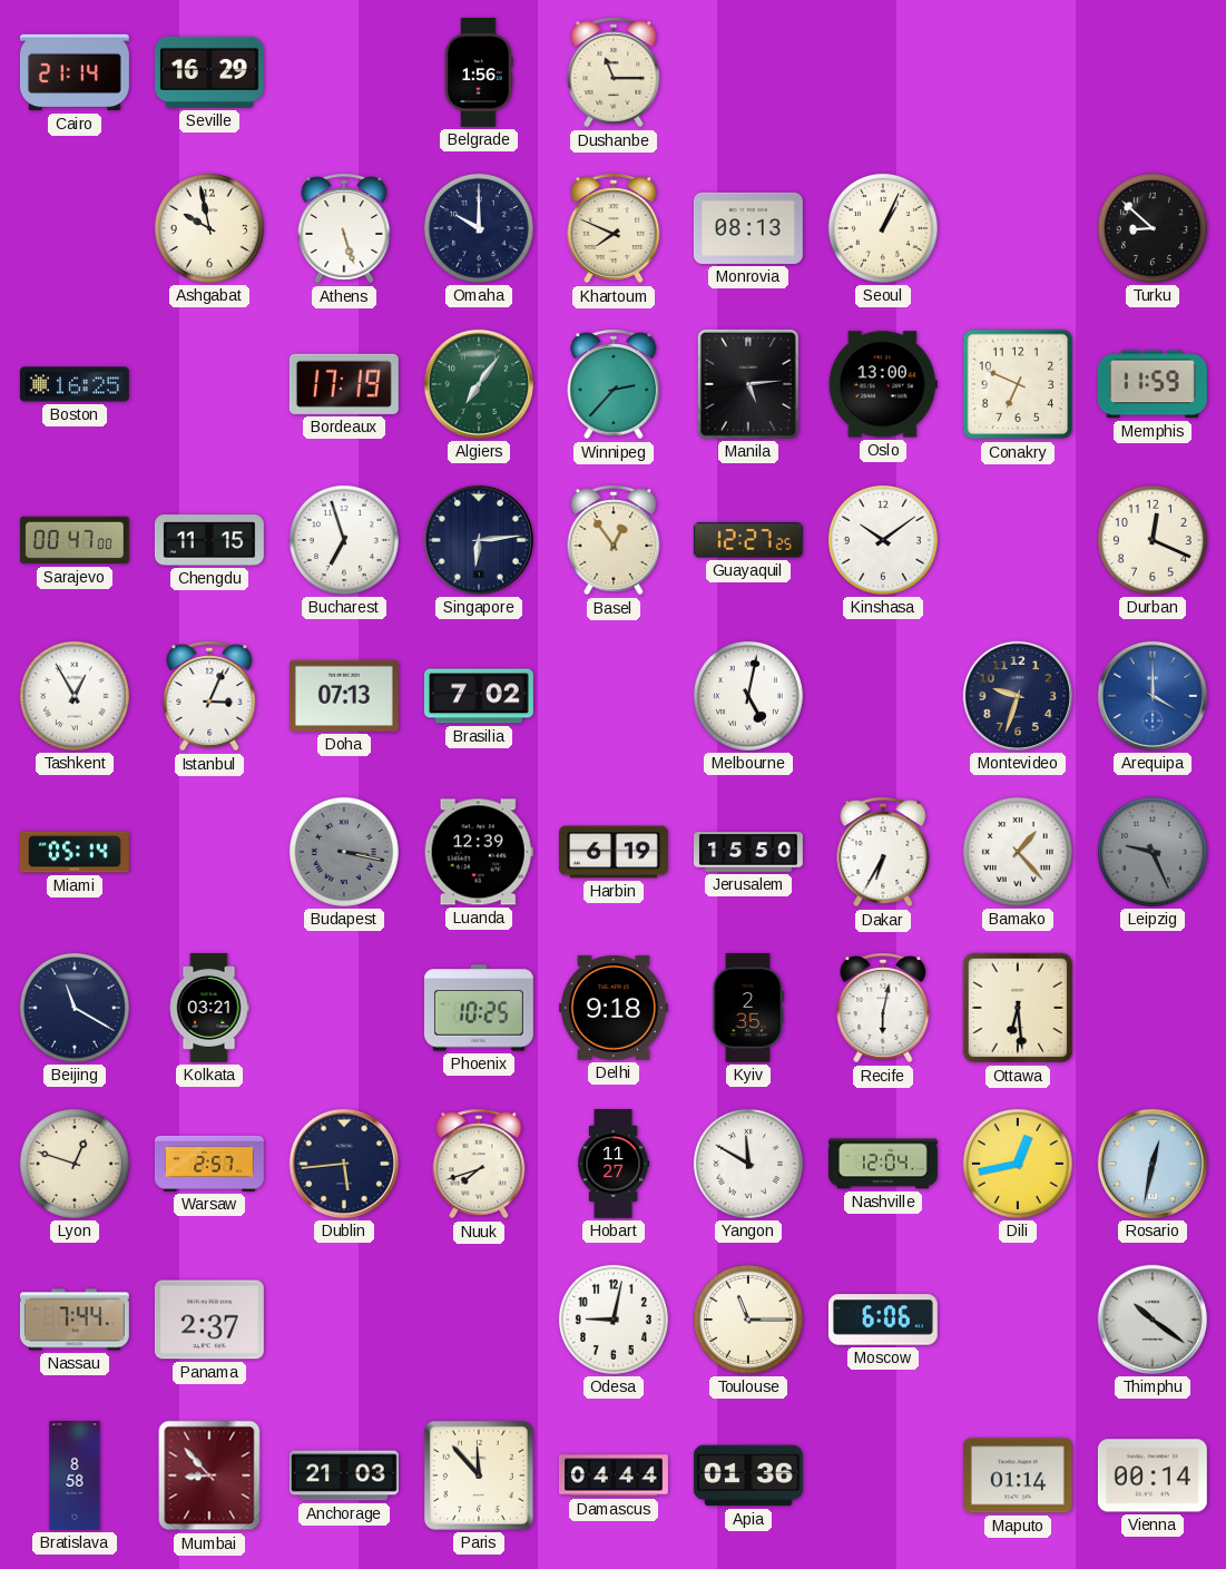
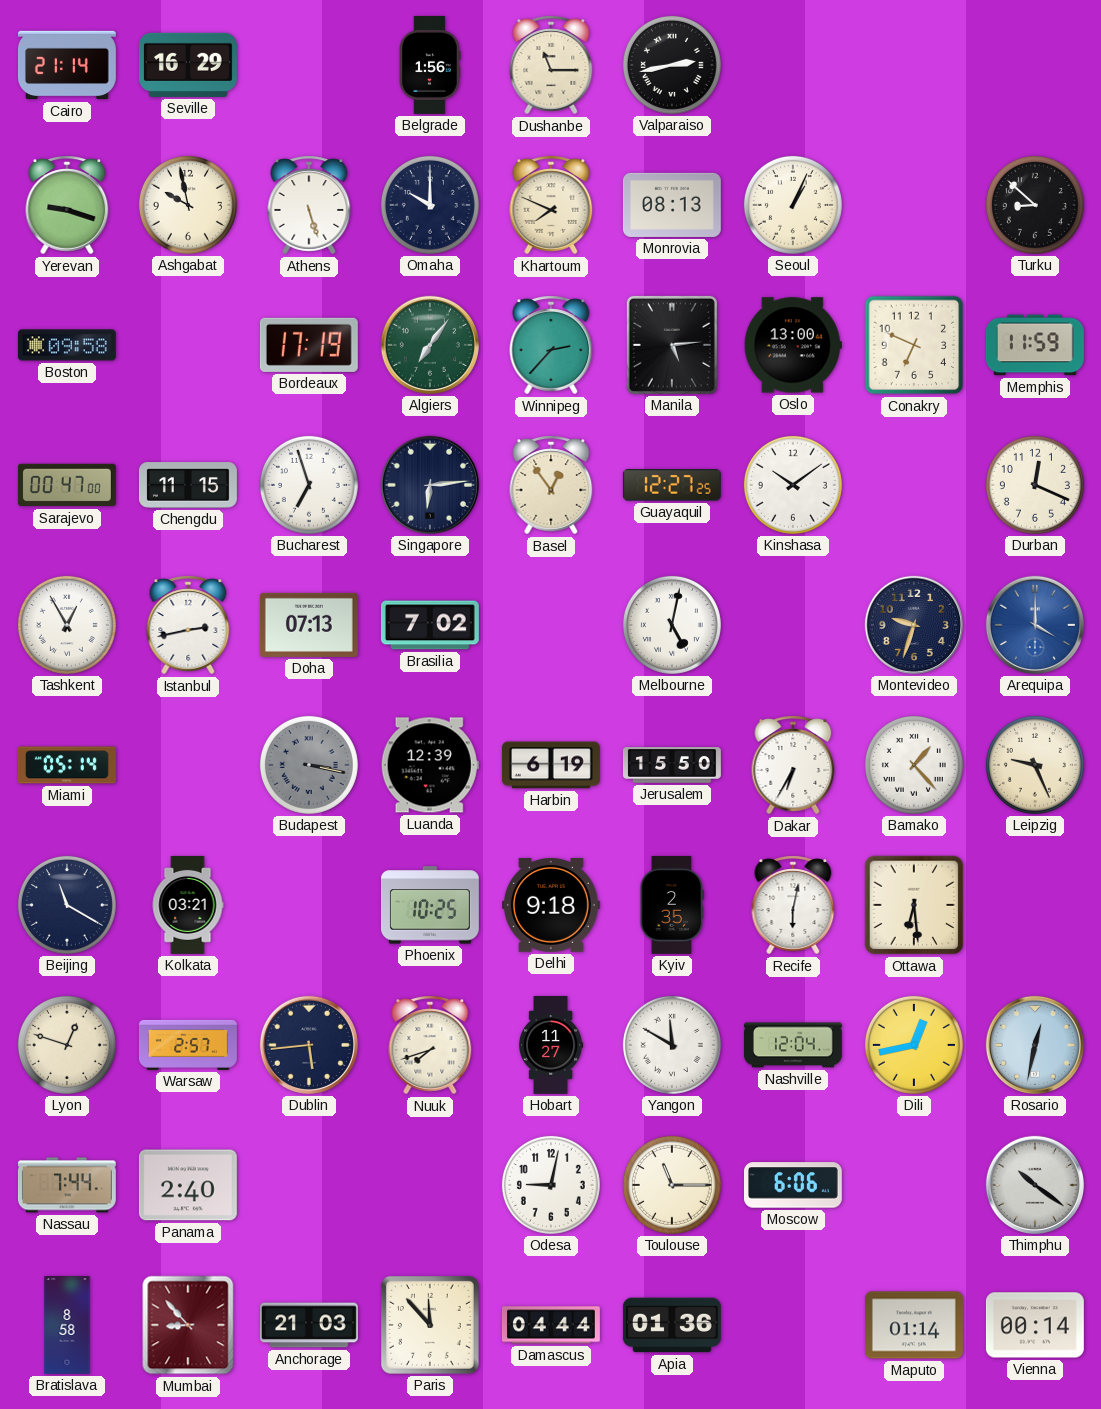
Valparaiso: none -> 2:43 (672, 65)
Yerevan: none -> 9:18 (67, 205)
Boston: 16:25 -> 09:58 (67, 345)
Istanbul: 3:04 -> 2:43 (188, 625)
Leipzig dial: grey -> cream (1035, 765)
Panama: 2:37 -> 2:40 (188, 1185)
